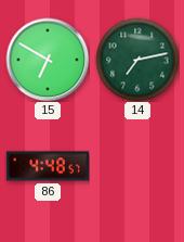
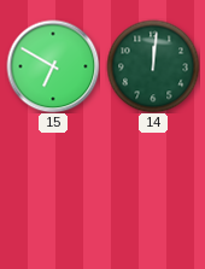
14: 7:13 -> 12:01 (153, 66)
86: 4:48 -> none (47, 166)
